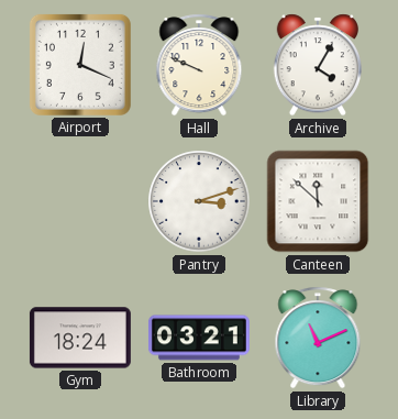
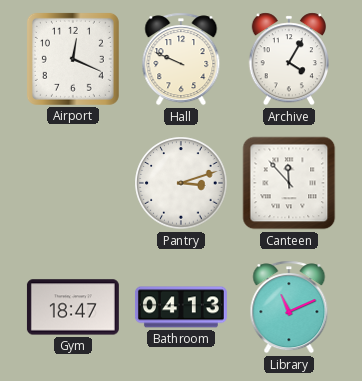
Canteen: 11:52 -> 11:53 (289, 183)
Gym: 18:24 -> 18:47 (73, 307)
Bathroom: 03:21 -> 04:13 (181, 307)
